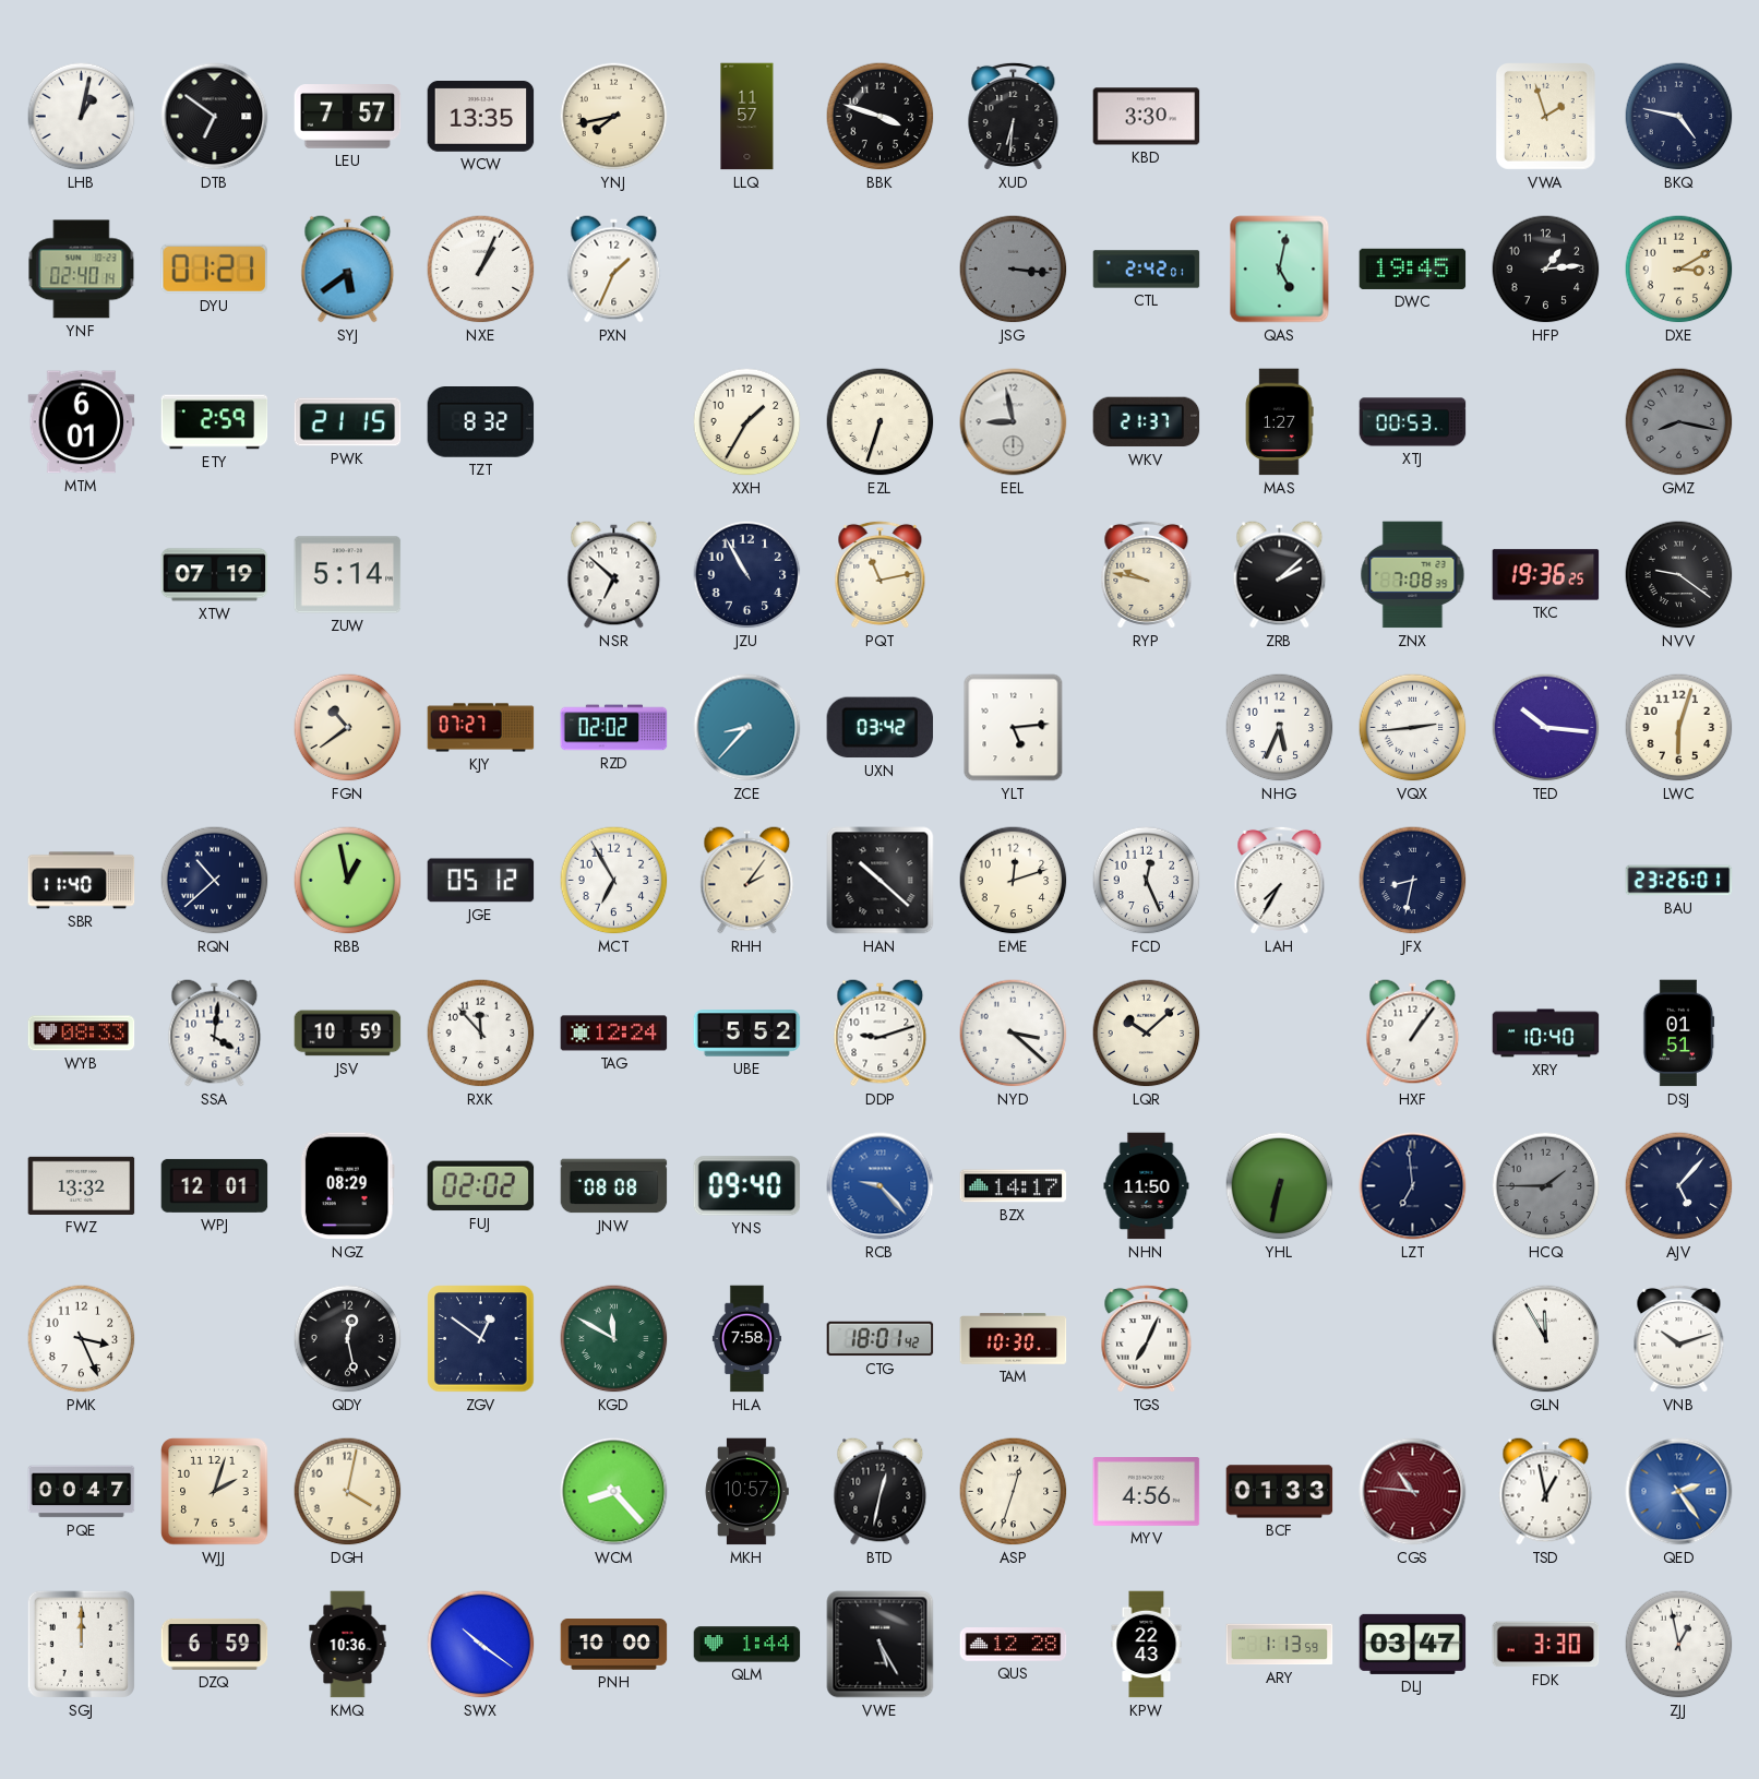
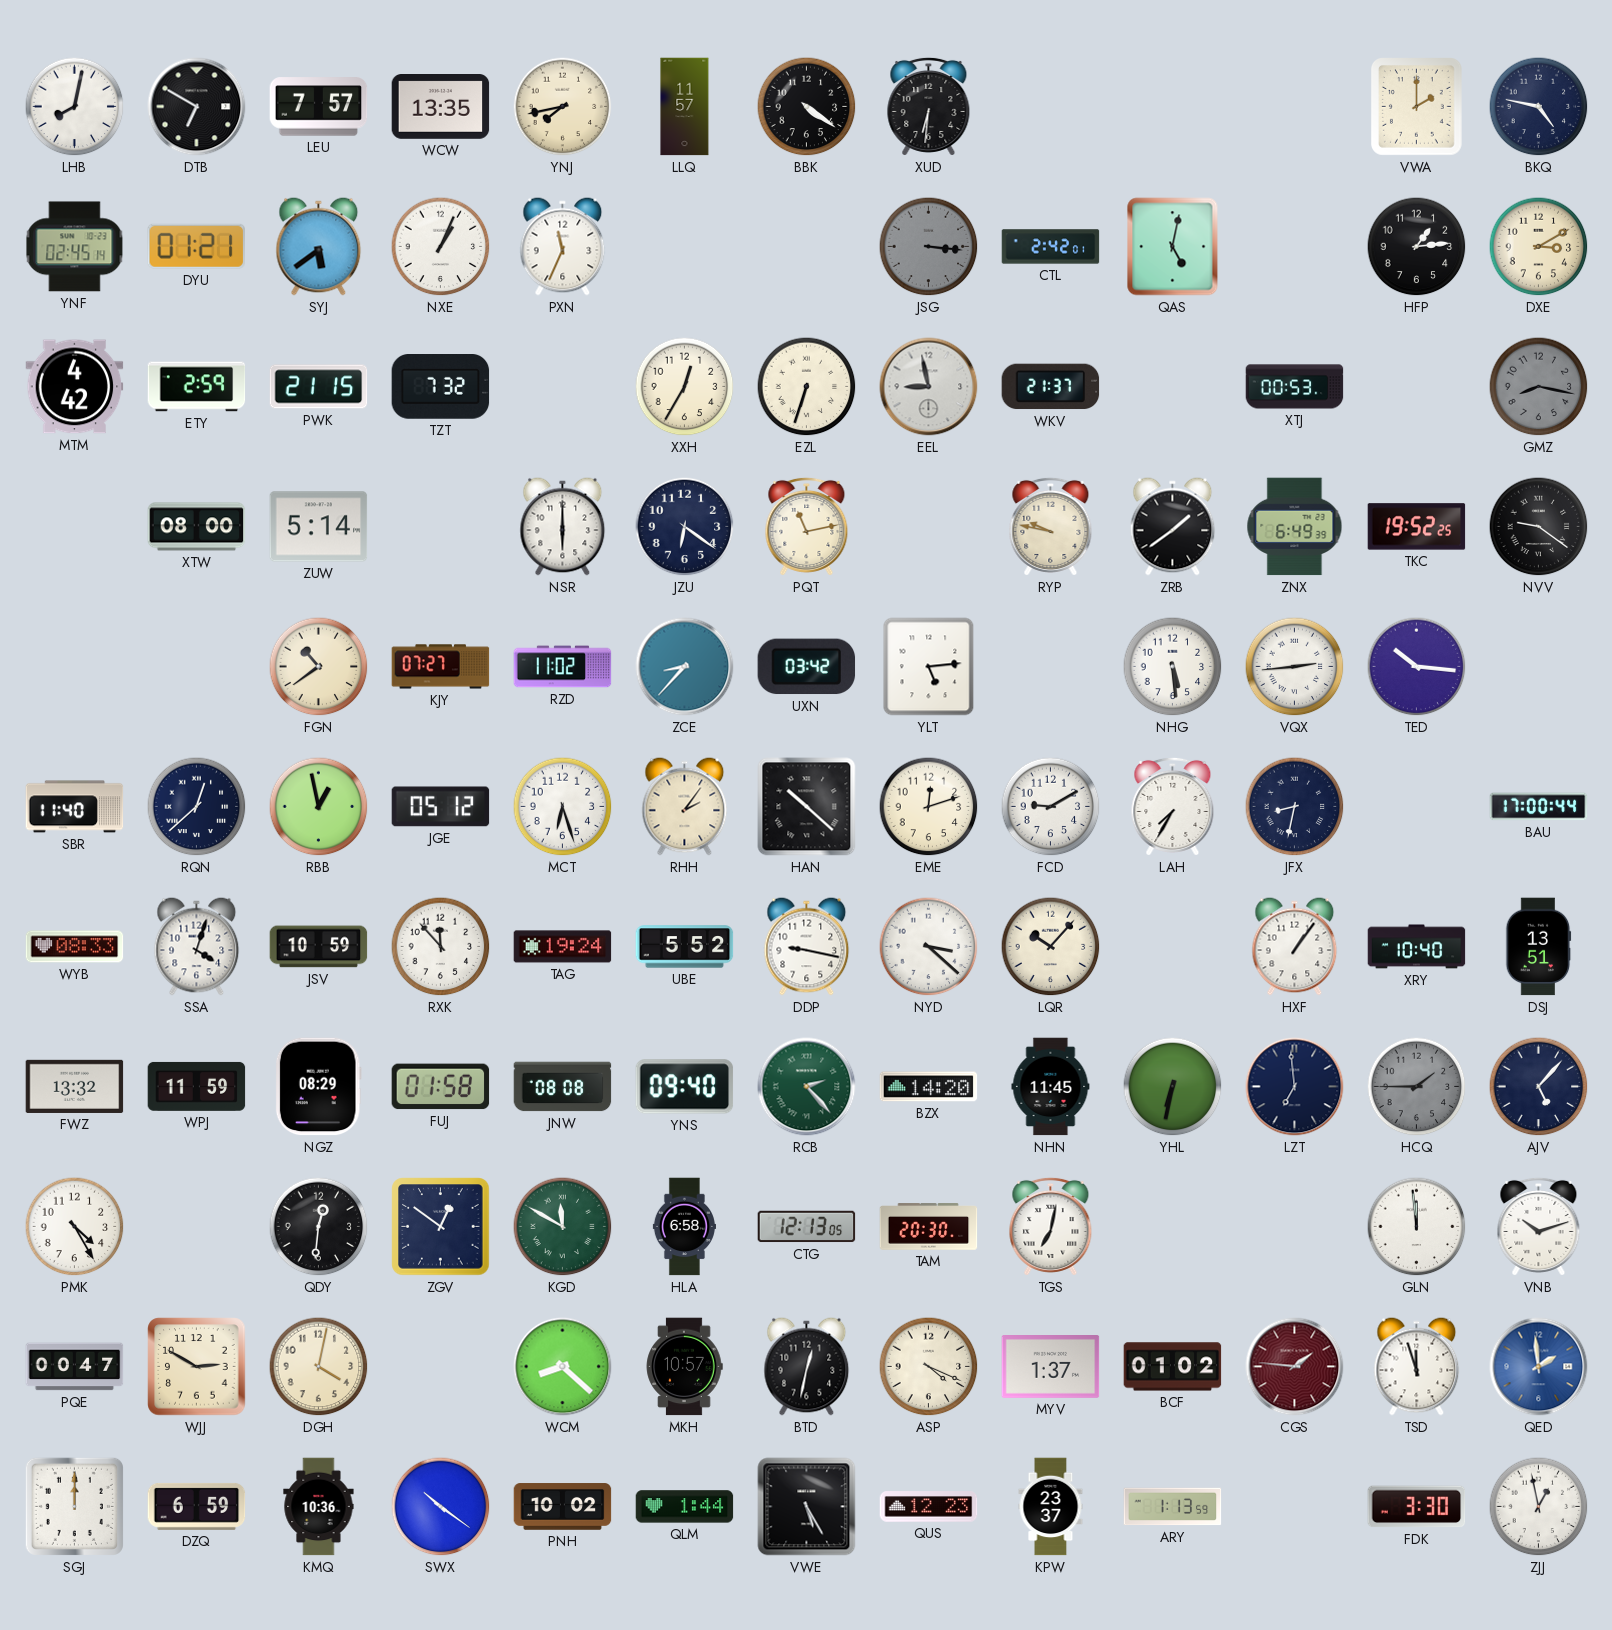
LHB: 1:02 -> 8:02 (75, 107)
DTB: 6:51 -> 6:50 (197, 107)
BBK: 3:48 -> 4:21 (807, 107)
KBD: 3:30 -> none (1147, 117)
VWA: 1:57 -> 2:00 (1417, 107)
YNF: 02:40 -> 02:45 (75, 247)
PXN: 1:34 -> 11:34 (563, 247)
DWC: 19:45 -> none (1413, 268)
MTM: 6:01 -> 4:42 (75, 387)
TZT: 8:32 -> 7:32 (441, 387)
XXH: 1:35 -> 12:35 (685, 387)
MAS: 1:27 -> none (1279, 422)
XTW: 07:19 -> 08:00 (197, 527)
NSR: 6:52 -> 6:00 (563, 527)
JZU: 10:55 -> 6:21 (685, 527)
ZRB: 2:08 -> 1:39 (1173, 527)
ZNX: 7:08 -> 6:49 (1295, 527)
TKC: 19:36 -> 19:52 (1417, 527)
RZD: 02:02 -> 11:02 (563, 667)
NHG: 5:34 -> 5:29 (1173, 667)
LWC: 6:03 -> none (1679, 728)
RQN: 10:38 -> 12:38 (197, 807)
MCT: 6:55 -> 6:27 (563, 807)
FCD: 12:26 -> 9:10 (1051, 807)
BAU: 23:26 -> 17:00 (1539, 807)
SSA: 4:01 -> 4:03 (197, 947)
TAG: 12:24 -> 19:24 (563, 947)
DDP: 9:12 -> 9:17 (807, 947)
LQR: 10:08 -> 10:07 (1051, 947)
DSJ: 01:51 -> 13:51 (1539, 947)
WPJ: 12:01 -> 11:59 (197, 1086)
FUJ: 02:02 -> 01:58 (441, 1087)
RCB: 9:23 -> 2:23 (807, 1087)
RCB dial: blue -> green (807, 1087)
BZX: 14:17 -> 14:20 (929, 1087)
NHN: 11:50 -> 11:45 (1051, 1087)
PMK: 3:26 -> 4:25 (75, 1227)
QDY: 12:28 -> 12:31 (319, 1227)
HLA: 7:58 -> 6:58 (684, 1227)
CTG: 18:01 -> 12:13 (807, 1227)
TAM: 10:30 -> 20:30 (929, 1227)
TGS: 7:04 -> 7:02 (1051, 1226)
GLN: 11:55 -> 11:59 (1417, 1227)
WJJ: 2:03 -> 2:50 (197, 1367)
WCM: 8:23 -> 8:22 (563, 1367)
ASP: 12:33 -> 4:19 (929, 1367)
MYV: 4:56 -> 1:37 (1051, 1367)
BCF: 01:33 -> 01:02 (1173, 1367)
CGS: 10:46 -> 1:46 (1295, 1367)
TSD: 12:58 -> 11:57 (1417, 1367)
QED: 2:24 -> 1:59 (1539, 1367)
PNH: 10:00 -> 10:02 (563, 1507)
QUS: 12:28 -> 12:23 (929, 1507)
KPW: 22:43 -> 23:37 (1051, 1507)
DLJ: 03:47 -> none (1413, 1644)
